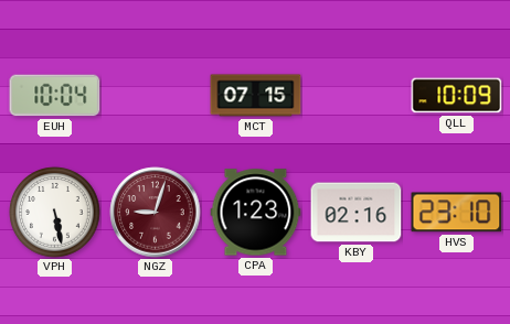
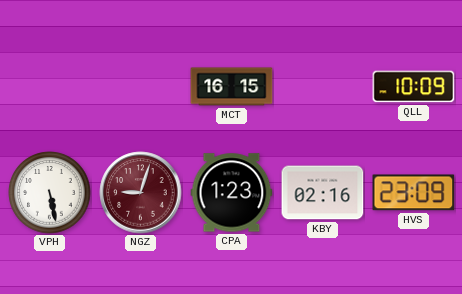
EUH: 10:04 -> none (55, 96)
MCT: 07:15 -> 16:15 (232, 87)
HVS: 23:10 -> 23:09 (414, 193)
